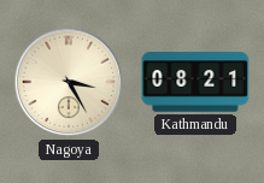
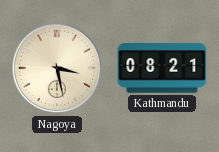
Nagoya: 3:25 -> 3:28 (57, 68)
